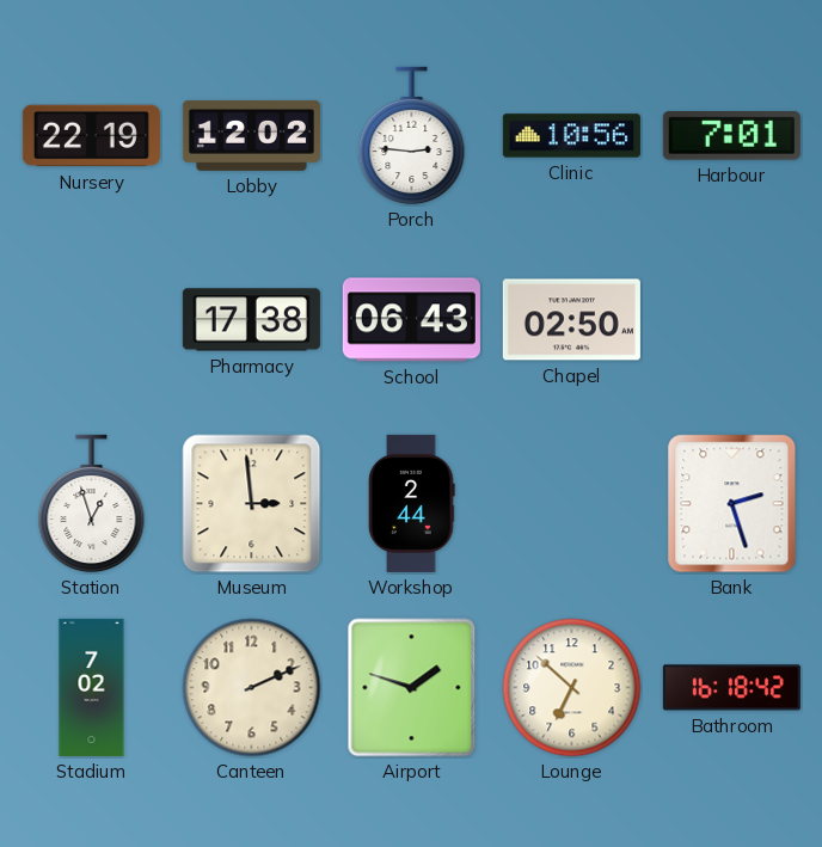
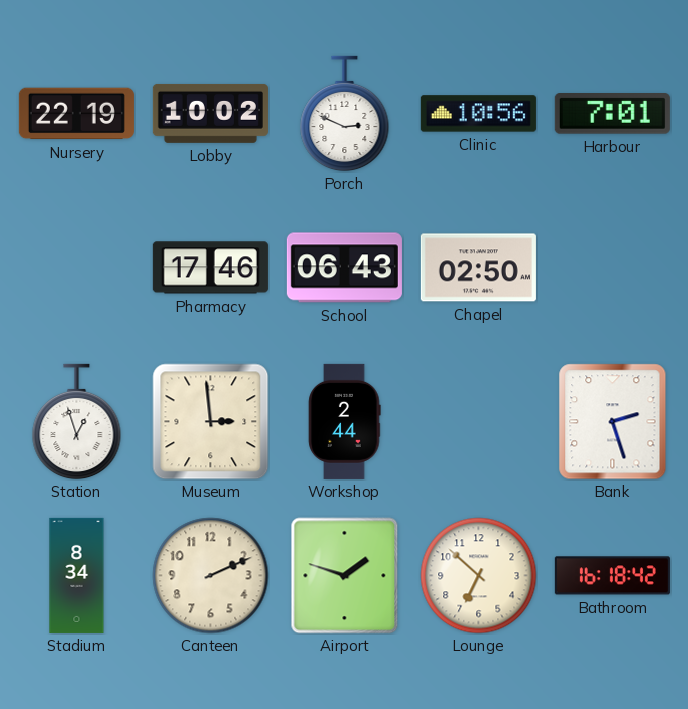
Lobby: 12:02 -> 10:02 (210, 113)
Porch: 2:46 -> 2:49 (345, 114)
Pharmacy: 17:38 -> 17:46 (210, 268)
Stadium: 7:02 -> 8:34 (77, 575)
